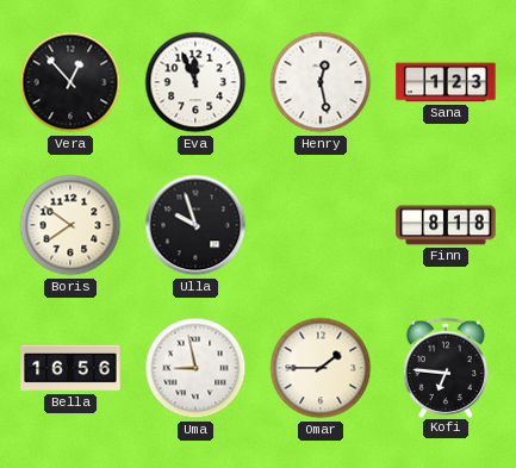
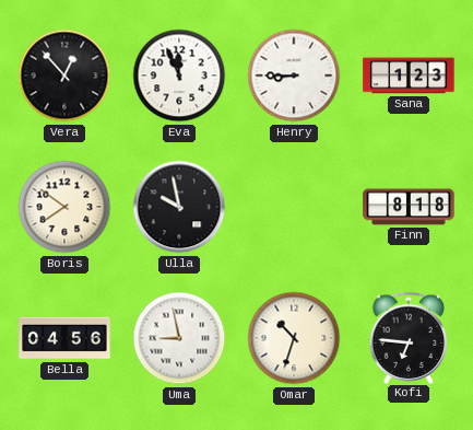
Henry: 12:28 -> 8:45 (294, 75)
Ulla: 9:57 -> 9:58 (179, 207)
Bella: 16:56 -> 04:56 (64, 338)
Omar: 1:45 -> 10:33 (294, 338)
